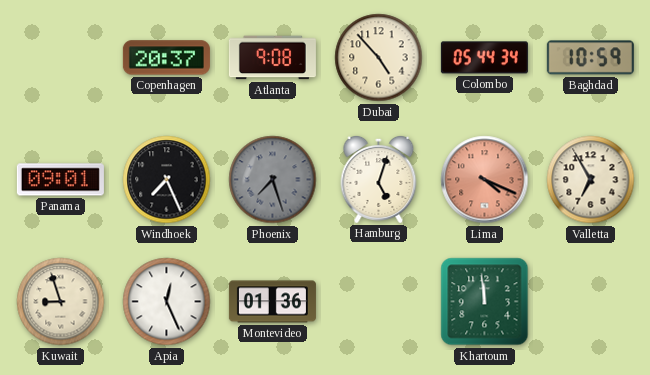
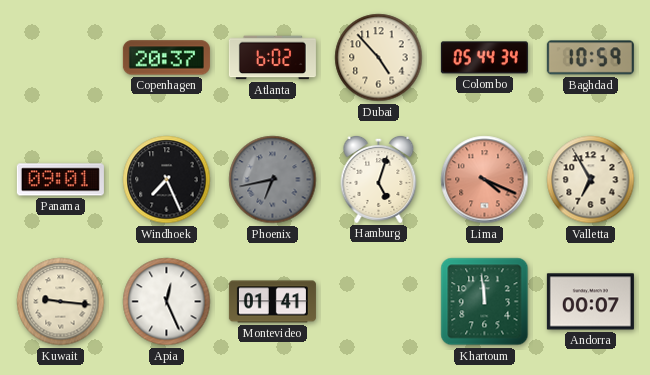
Atlanta: 9:08 -> 6:02 (272, 58)
Phoenix: 7:27 -> 6:43 (273, 180)
Kuwait: 8:57 -> 9:16 (61, 302)
Montevideo: 01:36 -> 01:41 (272, 302)
Andorra: none -> 00:07 (590, 302)
